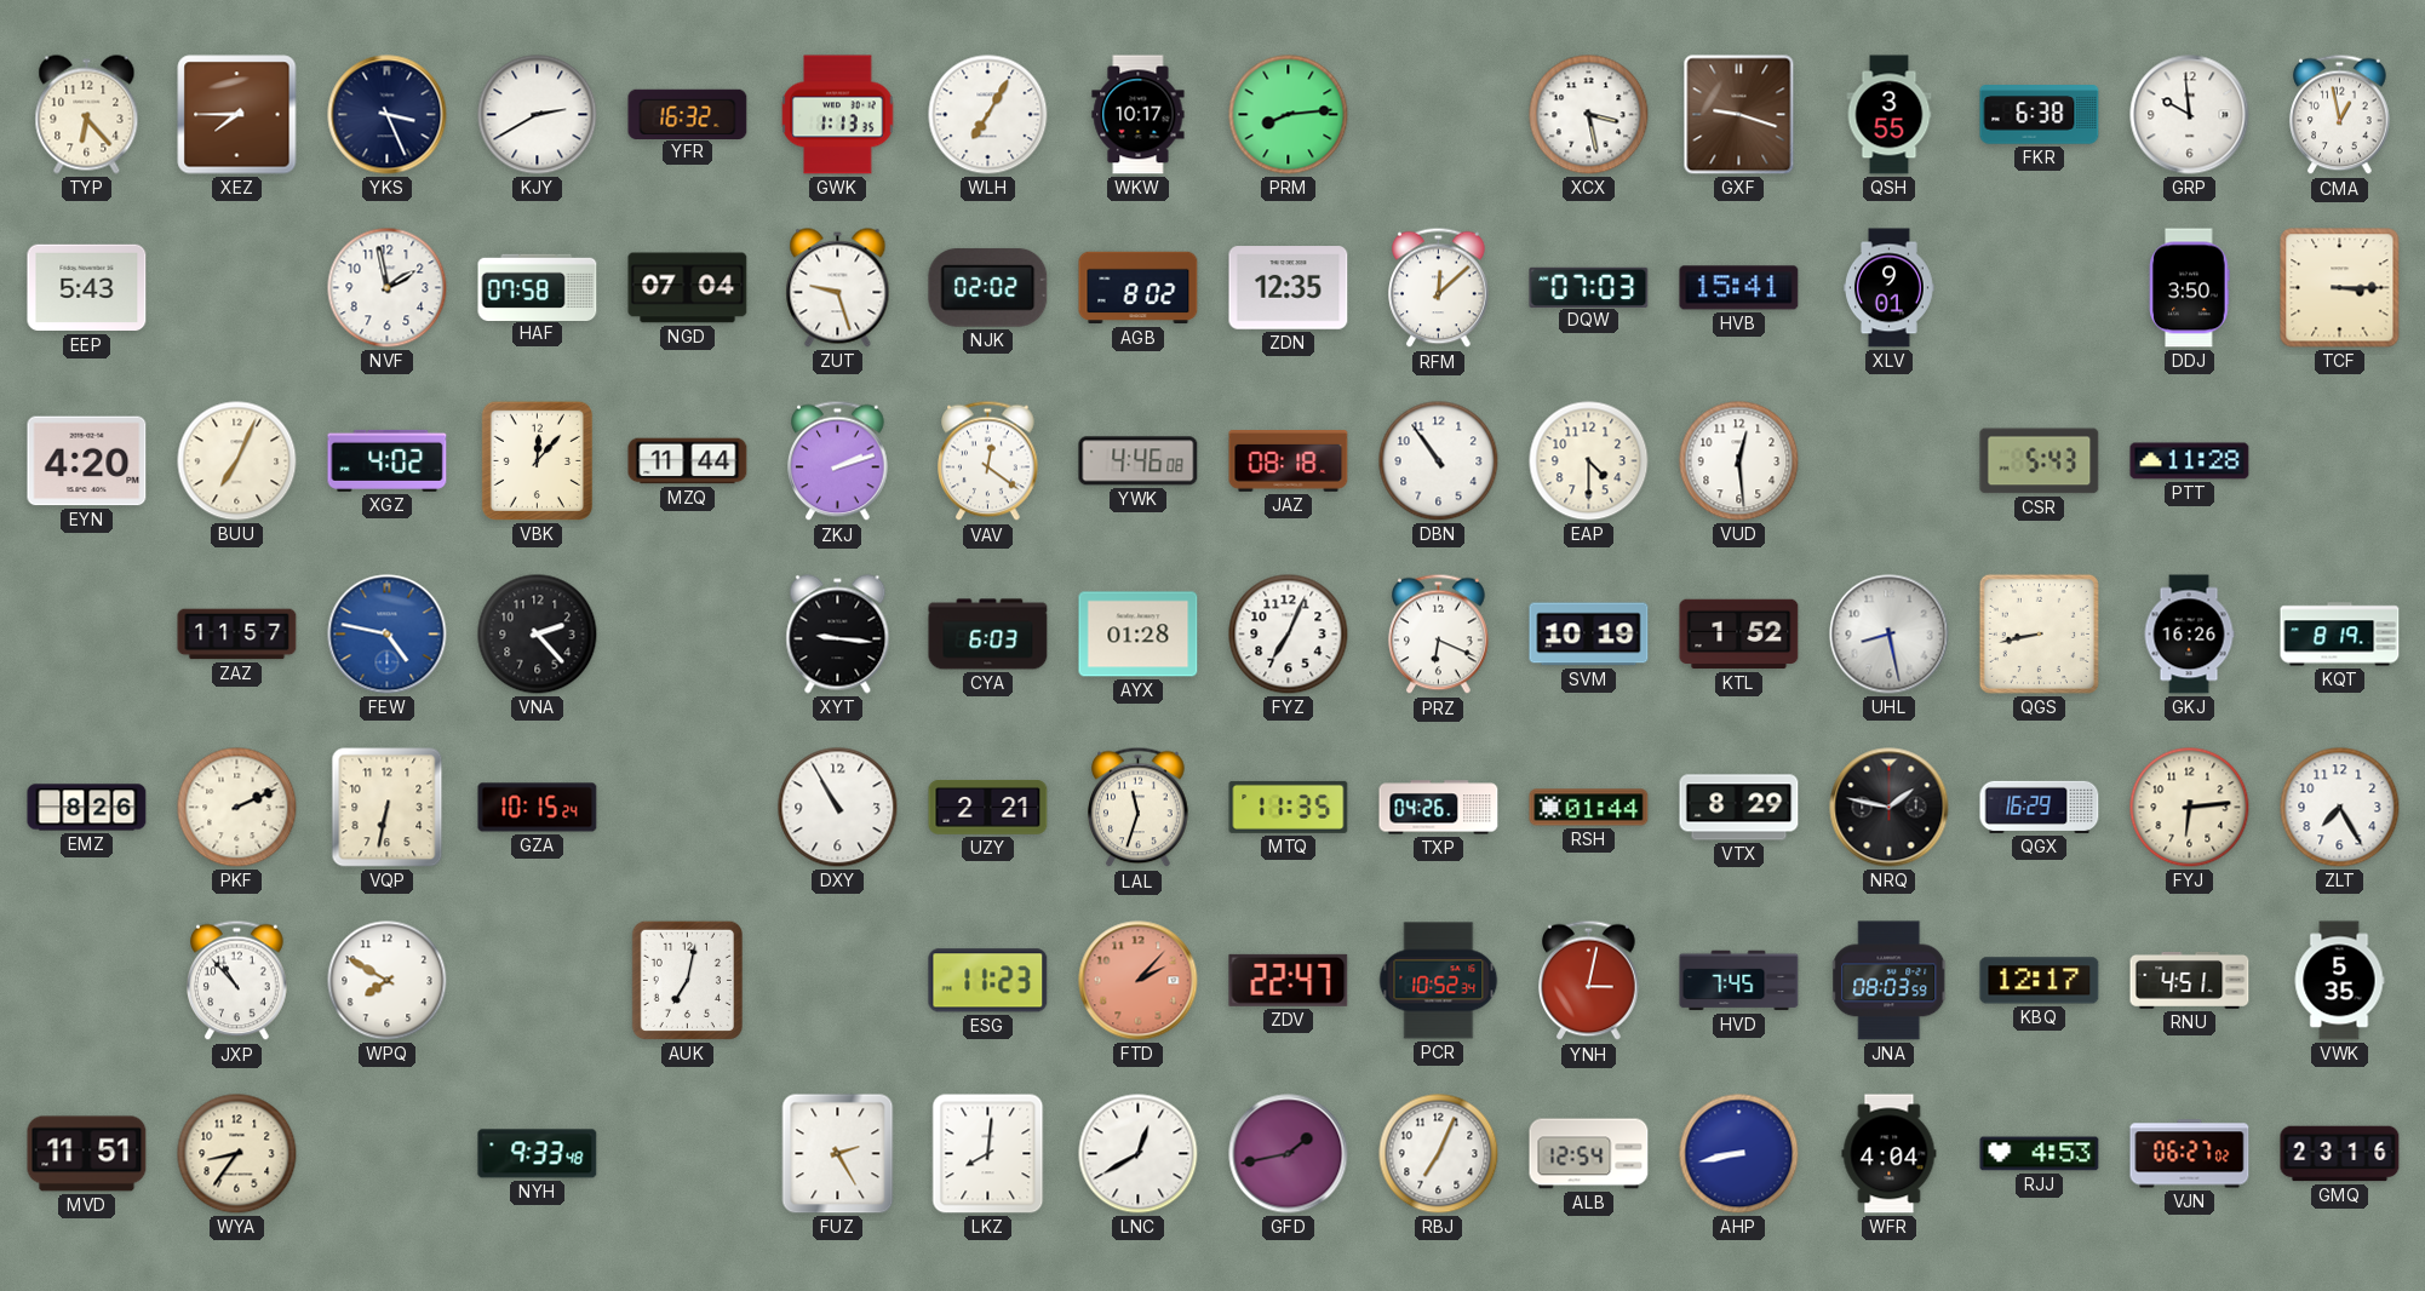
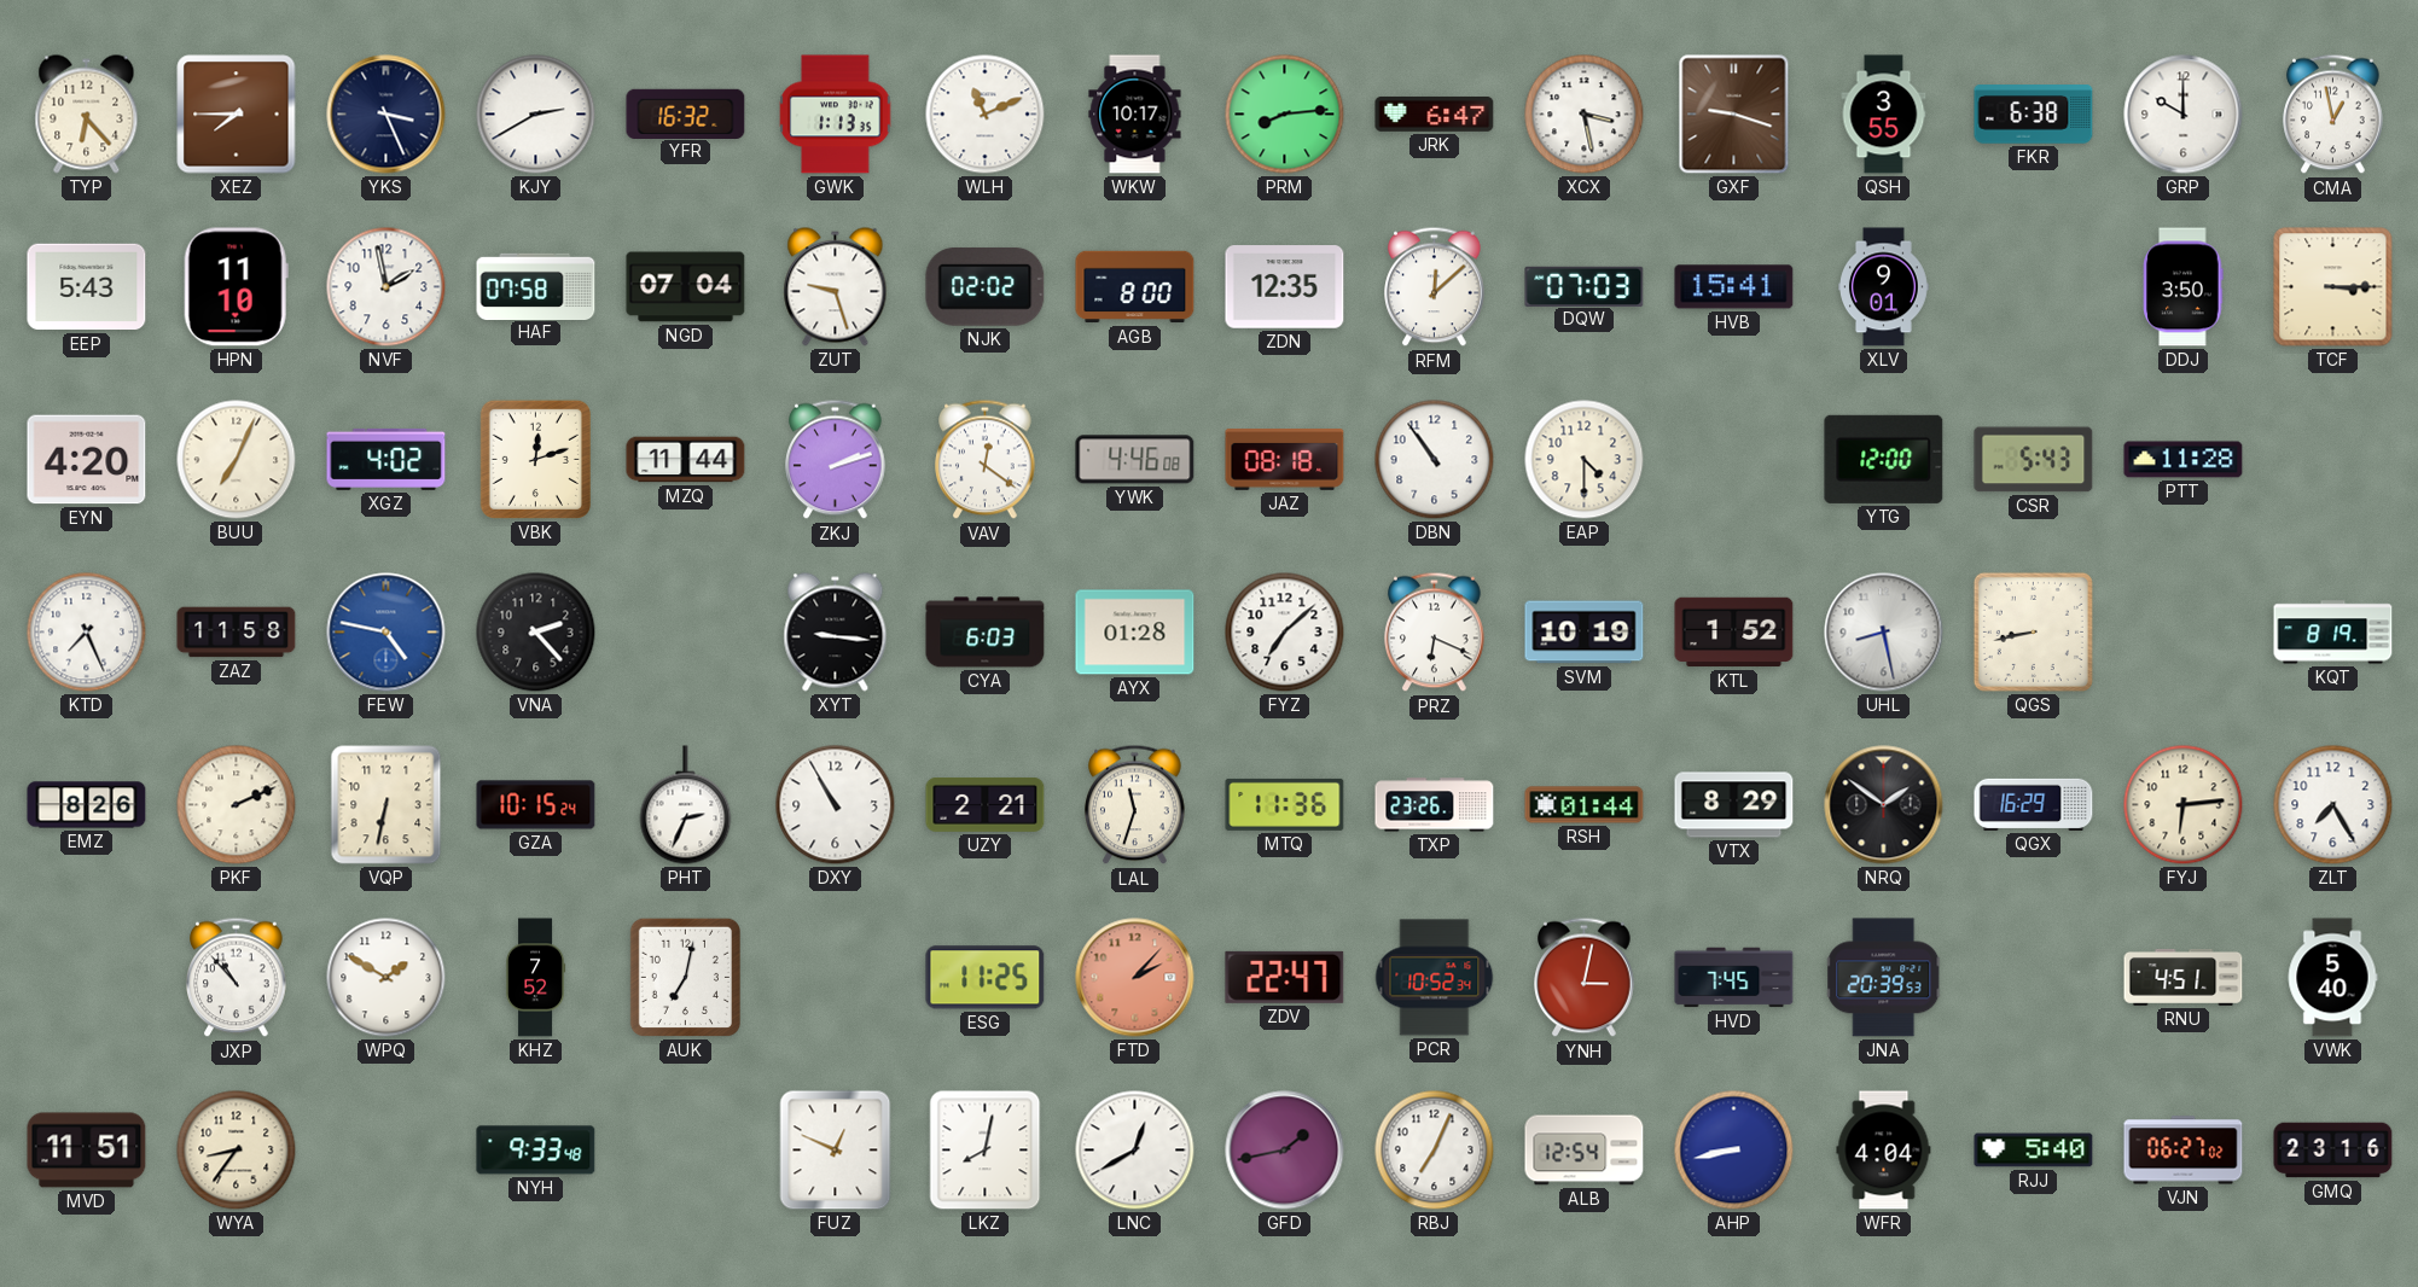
WLH: 7:05 -> 11:11 (986, 115)
JRK: none -> 6:47 (1435, 113)
GRP: 9:59 -> 10:00 (2184, 115)
HPN: none -> 11:10 (236, 287)
AGB: 8:02 -> 8:00 (1135, 287)
VBK: 12:07 -> 12:12 (535, 459)
VUD: 12:29 -> none (1739, 461)
YTG: none -> 12:00 (1884, 459)
KTD: none -> 7:26 (87, 633)
ZAZ: 11:57 -> 11:58 (237, 633)
FYZ: 7:04 -> 7:08 (1285, 633)
GKJ: 16:26 -> none (2189, 635)
PHT: none -> 2:34 (686, 805)
MTQ: 11:35 -> 11:36 (1285, 804)
TXP: 04:26 -> 23:26 (1435, 805)
NRQ: 1:47 -> 1:51 (1884, 805)
WPQ: 7:50 -> 1:50 (386, 978)
KHZ: none -> 7:52 (535, 978)
ESG: 11:23 -> 11:25 (986, 978)
JNA: 08:03 -> 20:39 (1884, 978)
KBQ: 12:17 -> none (2040, 981)
VWK: 5:35 -> 5:40 (2332, 978)
FUZ: 2:25 -> 12:49 (836, 1151)
LKZ: 8:01 -> 8:02 (986, 1151)
RJJ: 4:53 -> 5:40 (2034, 1151)
